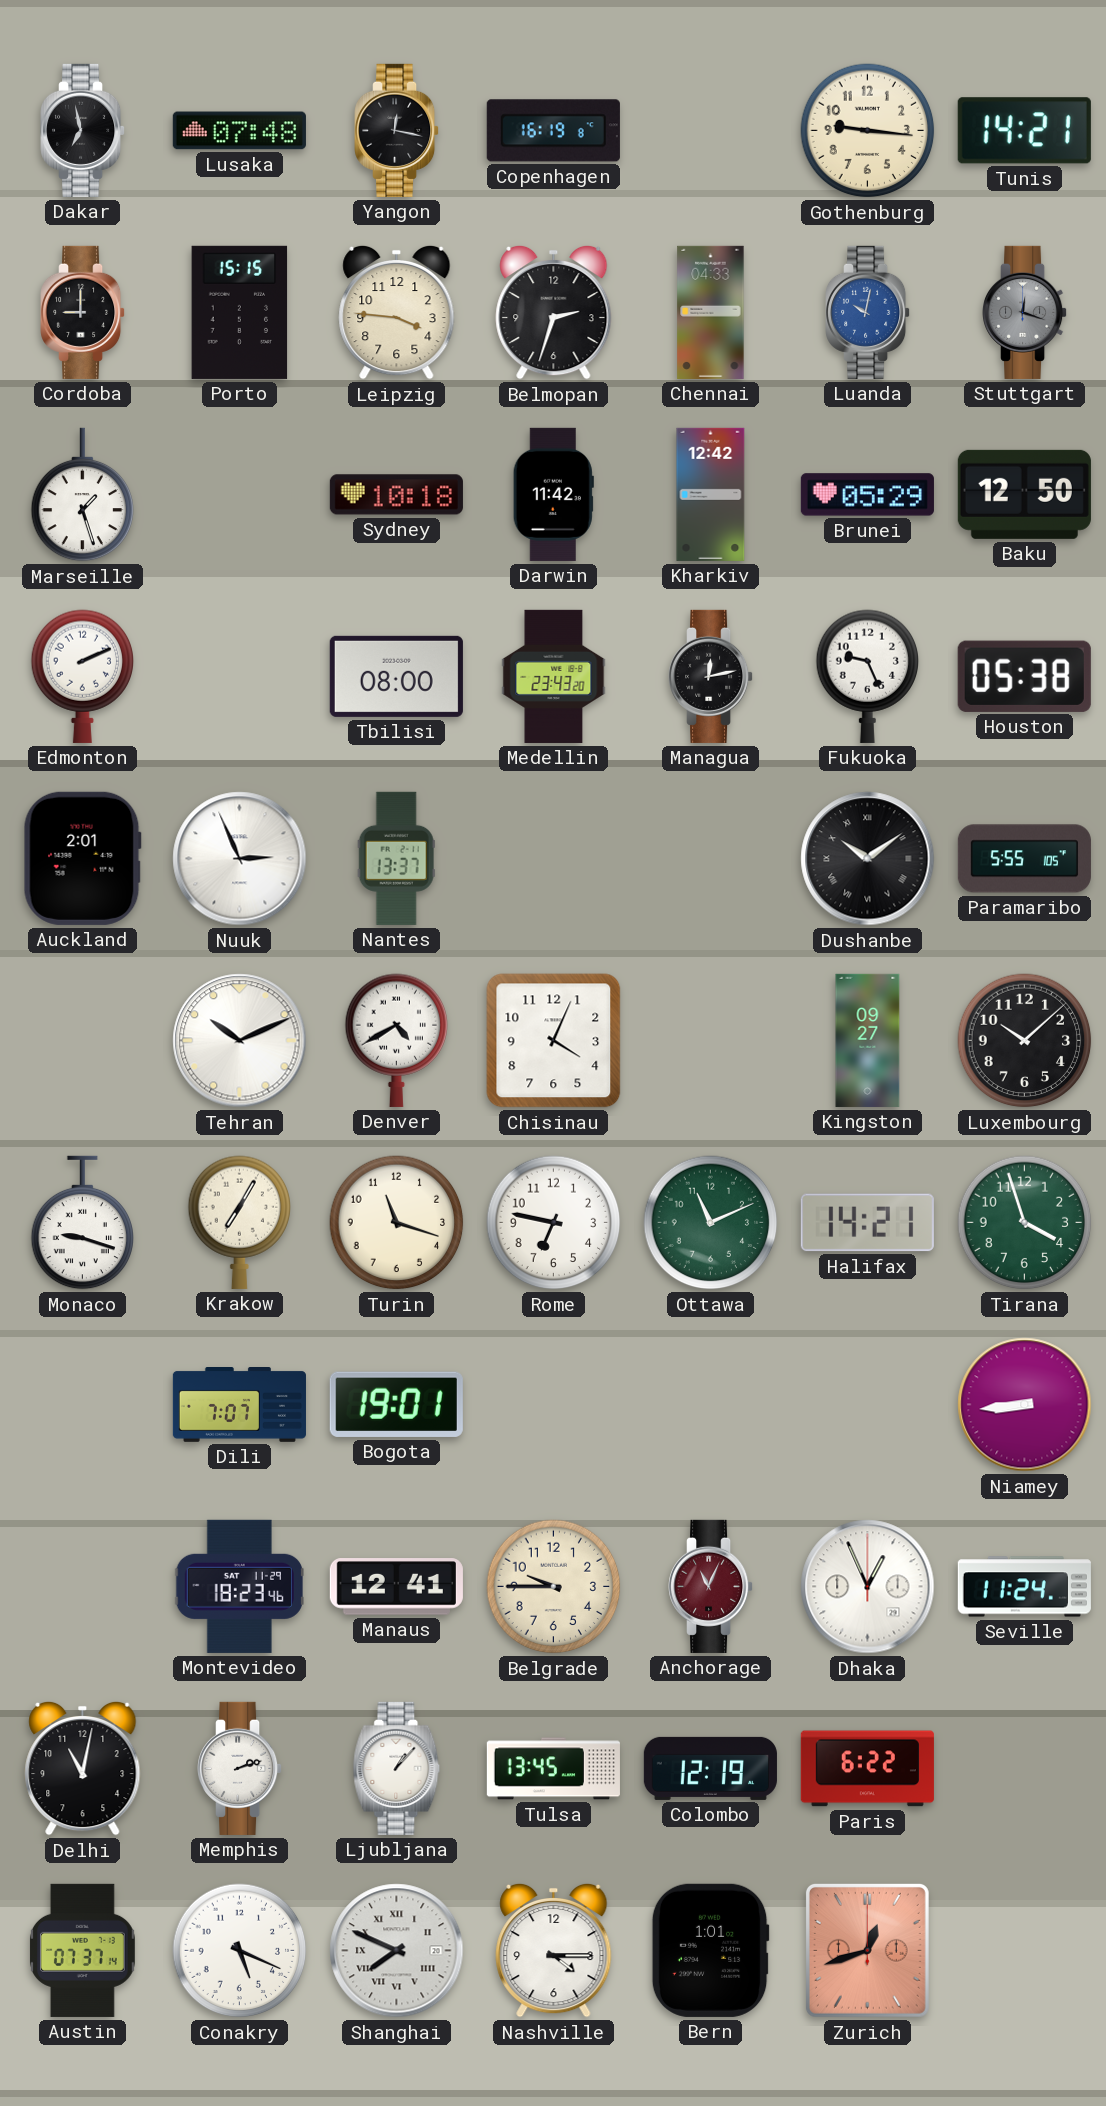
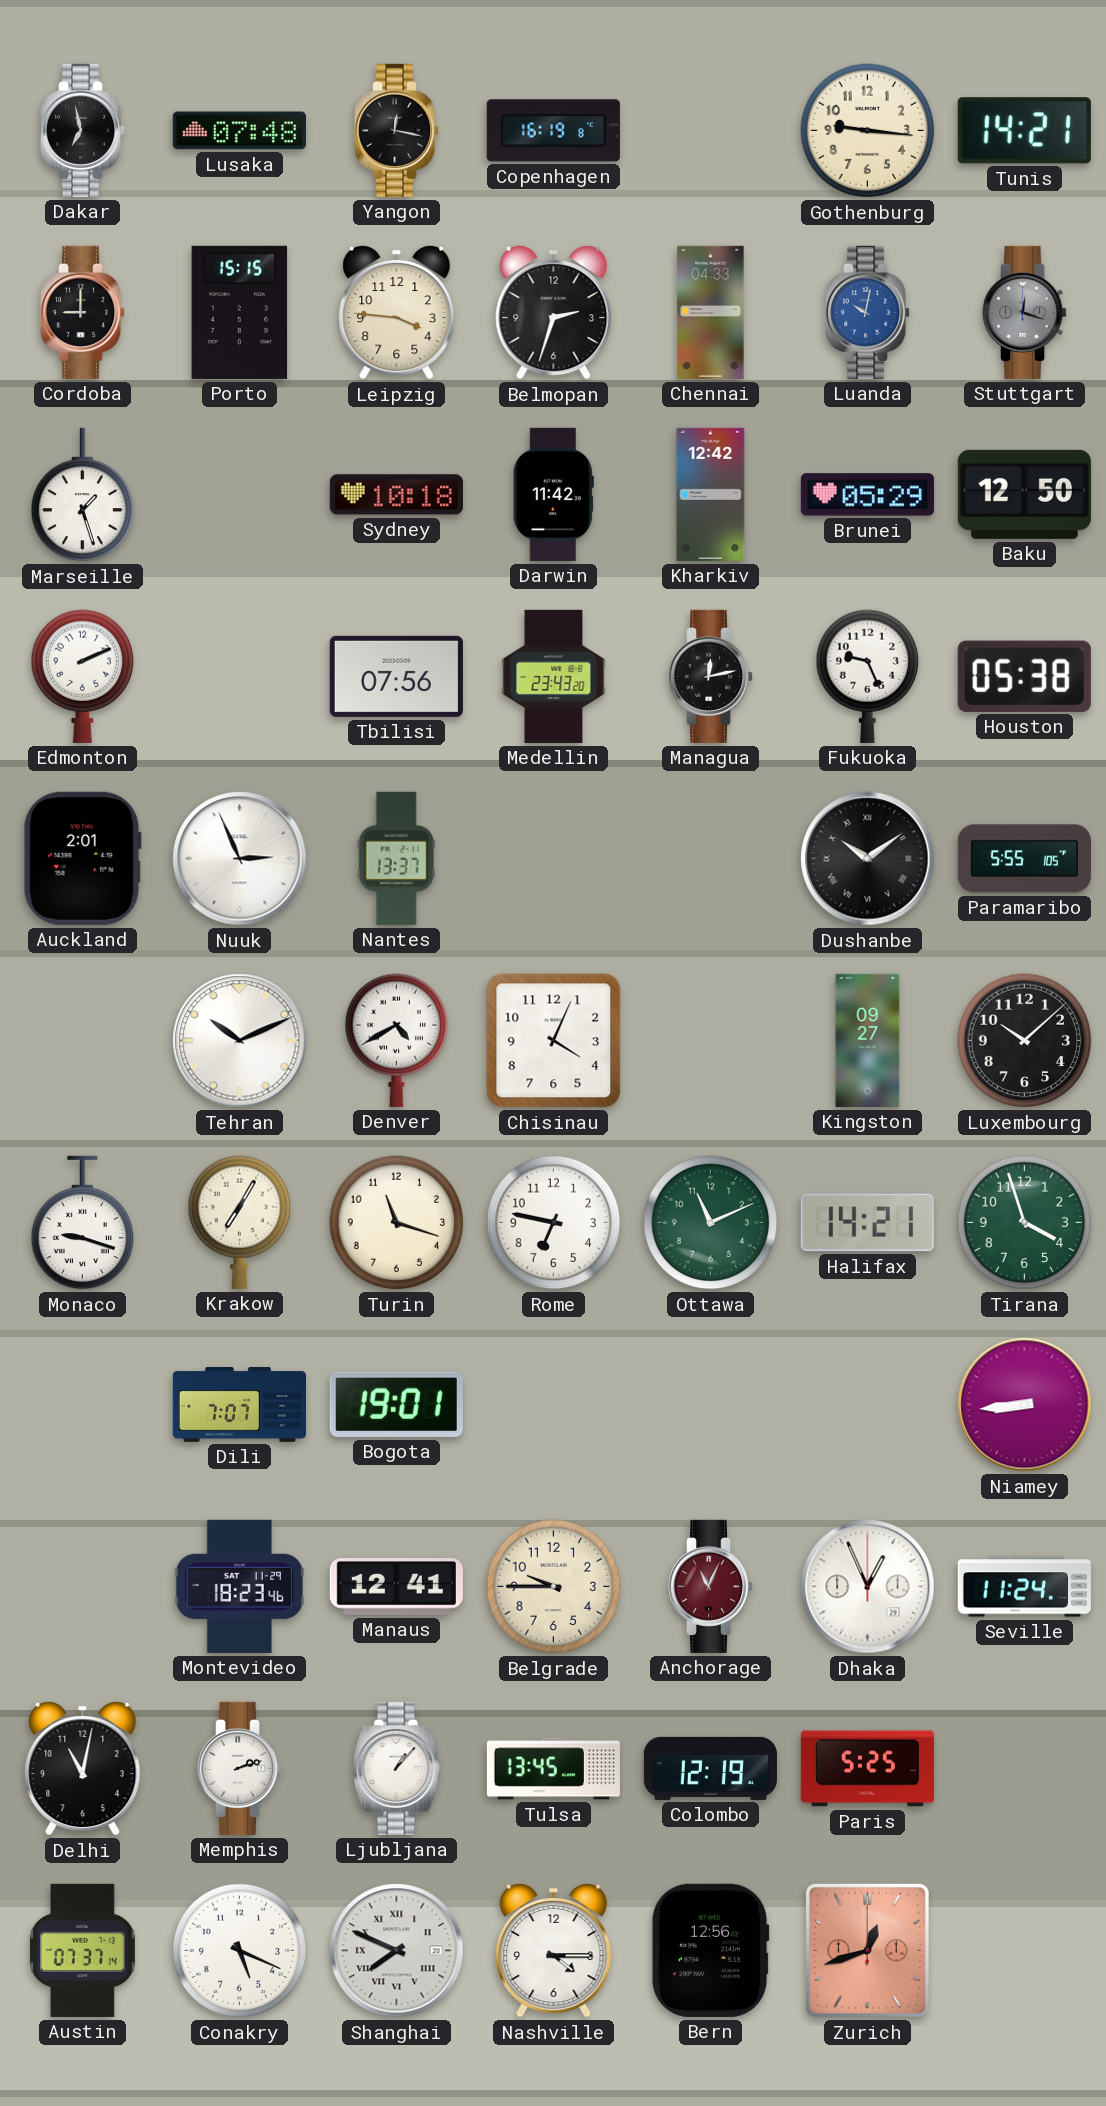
Tbilisi: 08:00 -> 07:56 (396, 676)
Paris: 6:22 -> 5:25 (867, 1769)
Bern: 1:01 -> 12:56 (710, 1950)
